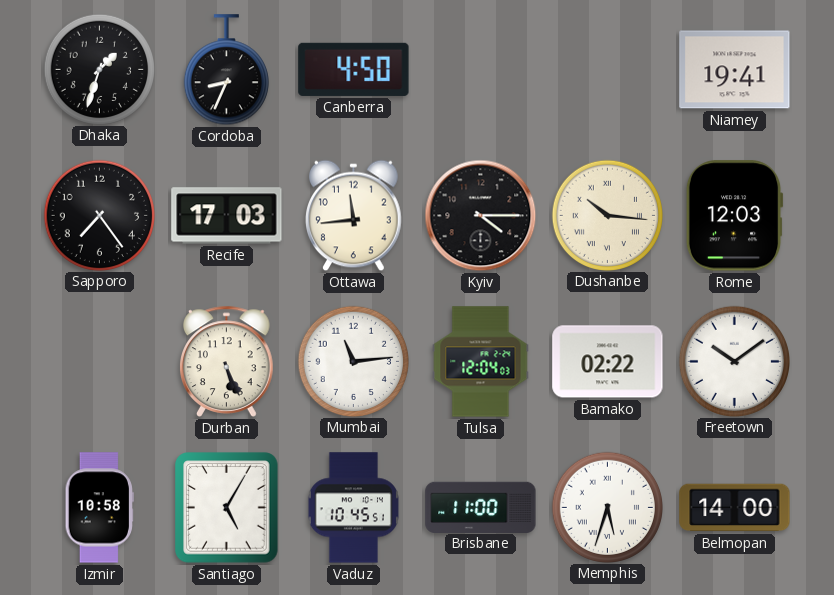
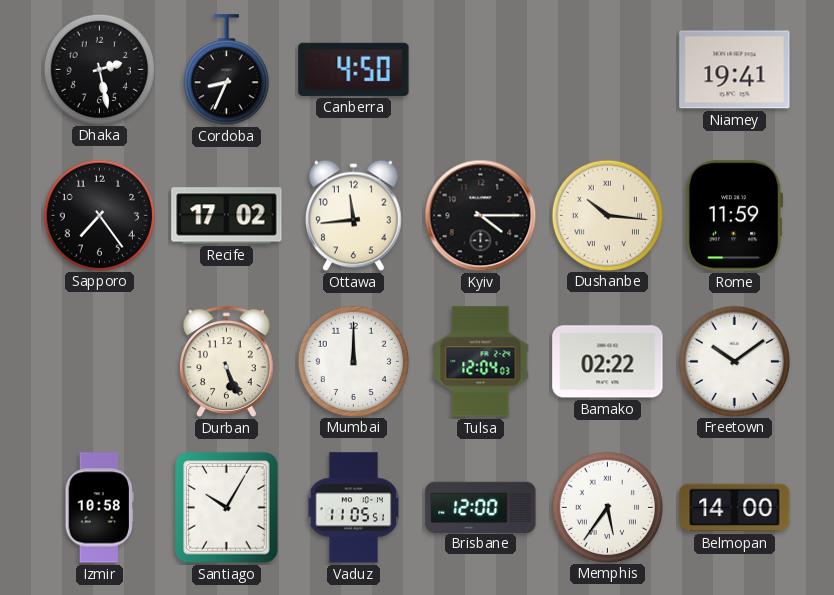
Dhaka: 1:33 -> 2:28 (99, 69)
Recife: 17:03 -> 17:02 (227, 216)
Rome: 12:03 -> 11:59 (734, 216)
Mumbai: 11:14 -> 12:00 (353, 361)
Santiago: 5:05 -> 10:05 (227, 508)
Vaduz: 10:45 -> 11:05 (353, 508)
Brisbane: 11:00 -> 12:00 (481, 507)
Memphis: 5:33 -> 5:36 (607, 507)
